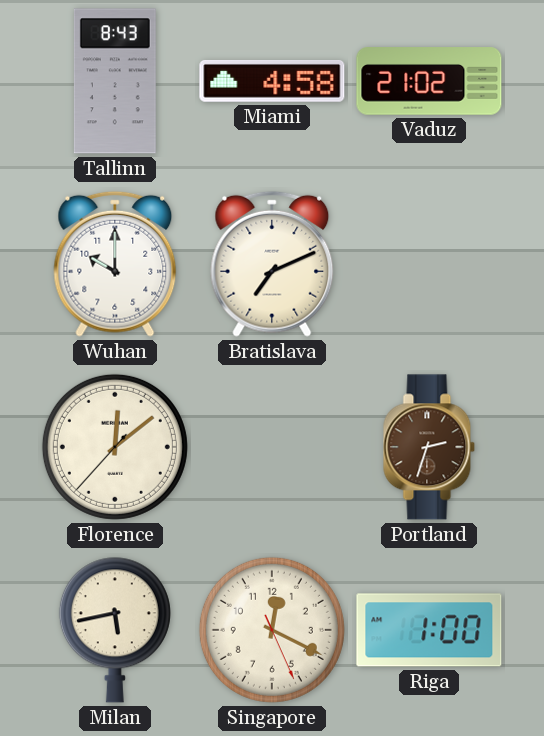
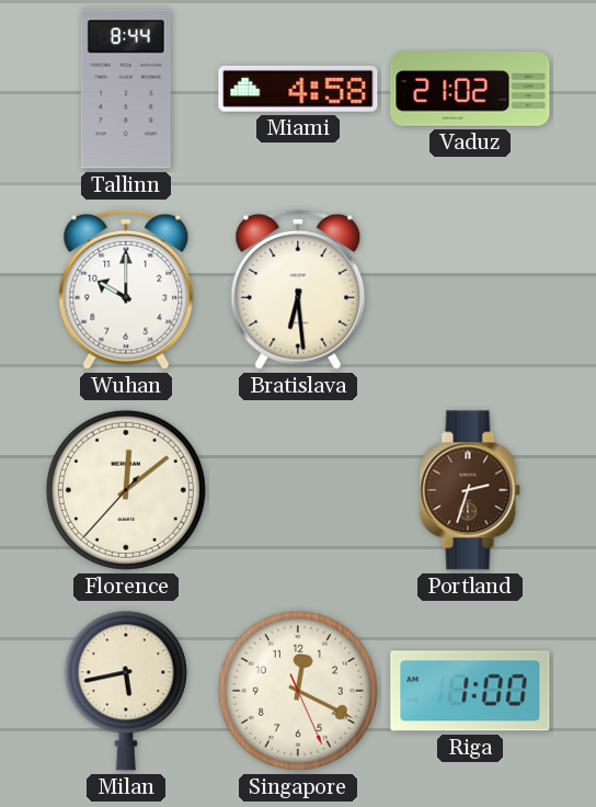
Tallinn: 8:43 -> 8:44 (126, 89)
Bratislava: 7:11 -> 6:29 (298, 289)
